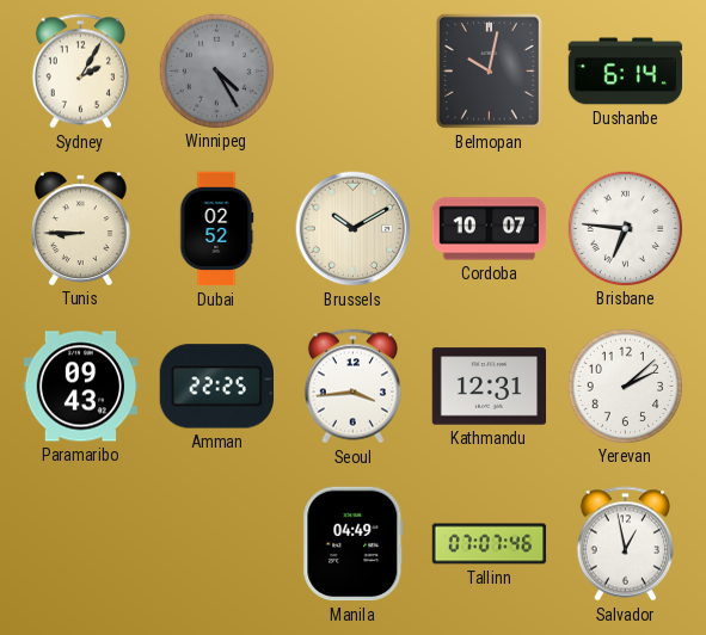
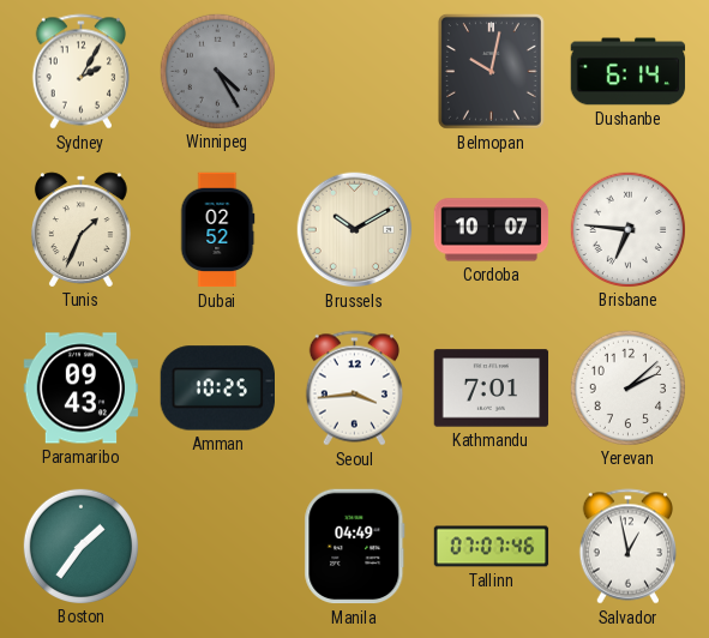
Tunis: 8:45 -> 1:34 (80, 229)
Amman: 22:25 -> 10:25 (217, 389)
Kathmandu: 12:31 -> 7:01 (492, 389)
Boston: none -> 1:36 (80, 546)
